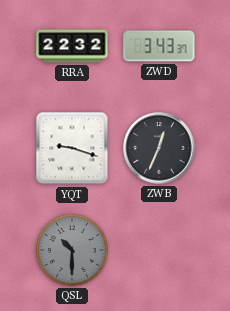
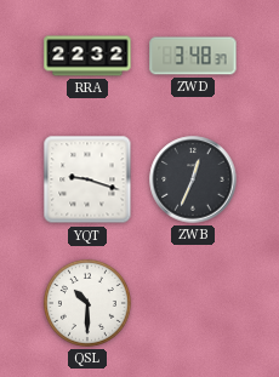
ZWD: 3:43 -> 3:48 (193, 56)
QSL dial: grey -> white (87, 303)
